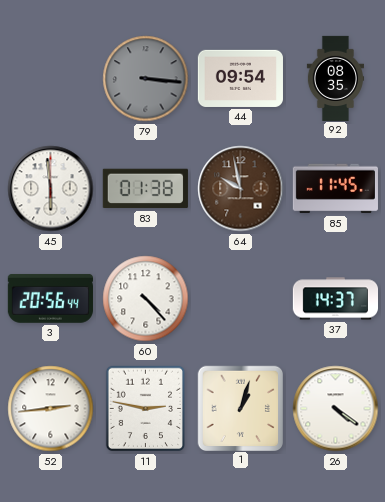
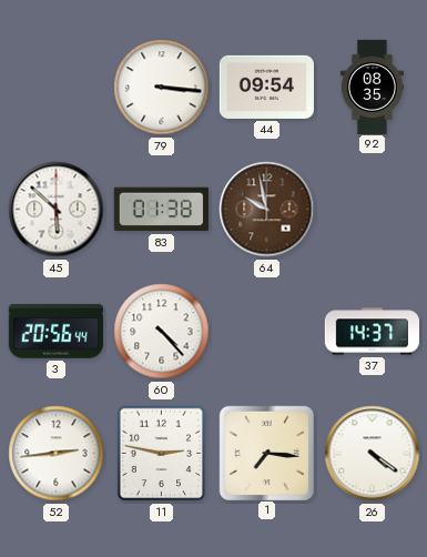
79 dial: grey -> white (162, 88)
45: 5:59 -> 5:52 (57, 210)
85: 11:45 -> none (335, 189)
1: 1:03 -> 7:16 (266, 453)
